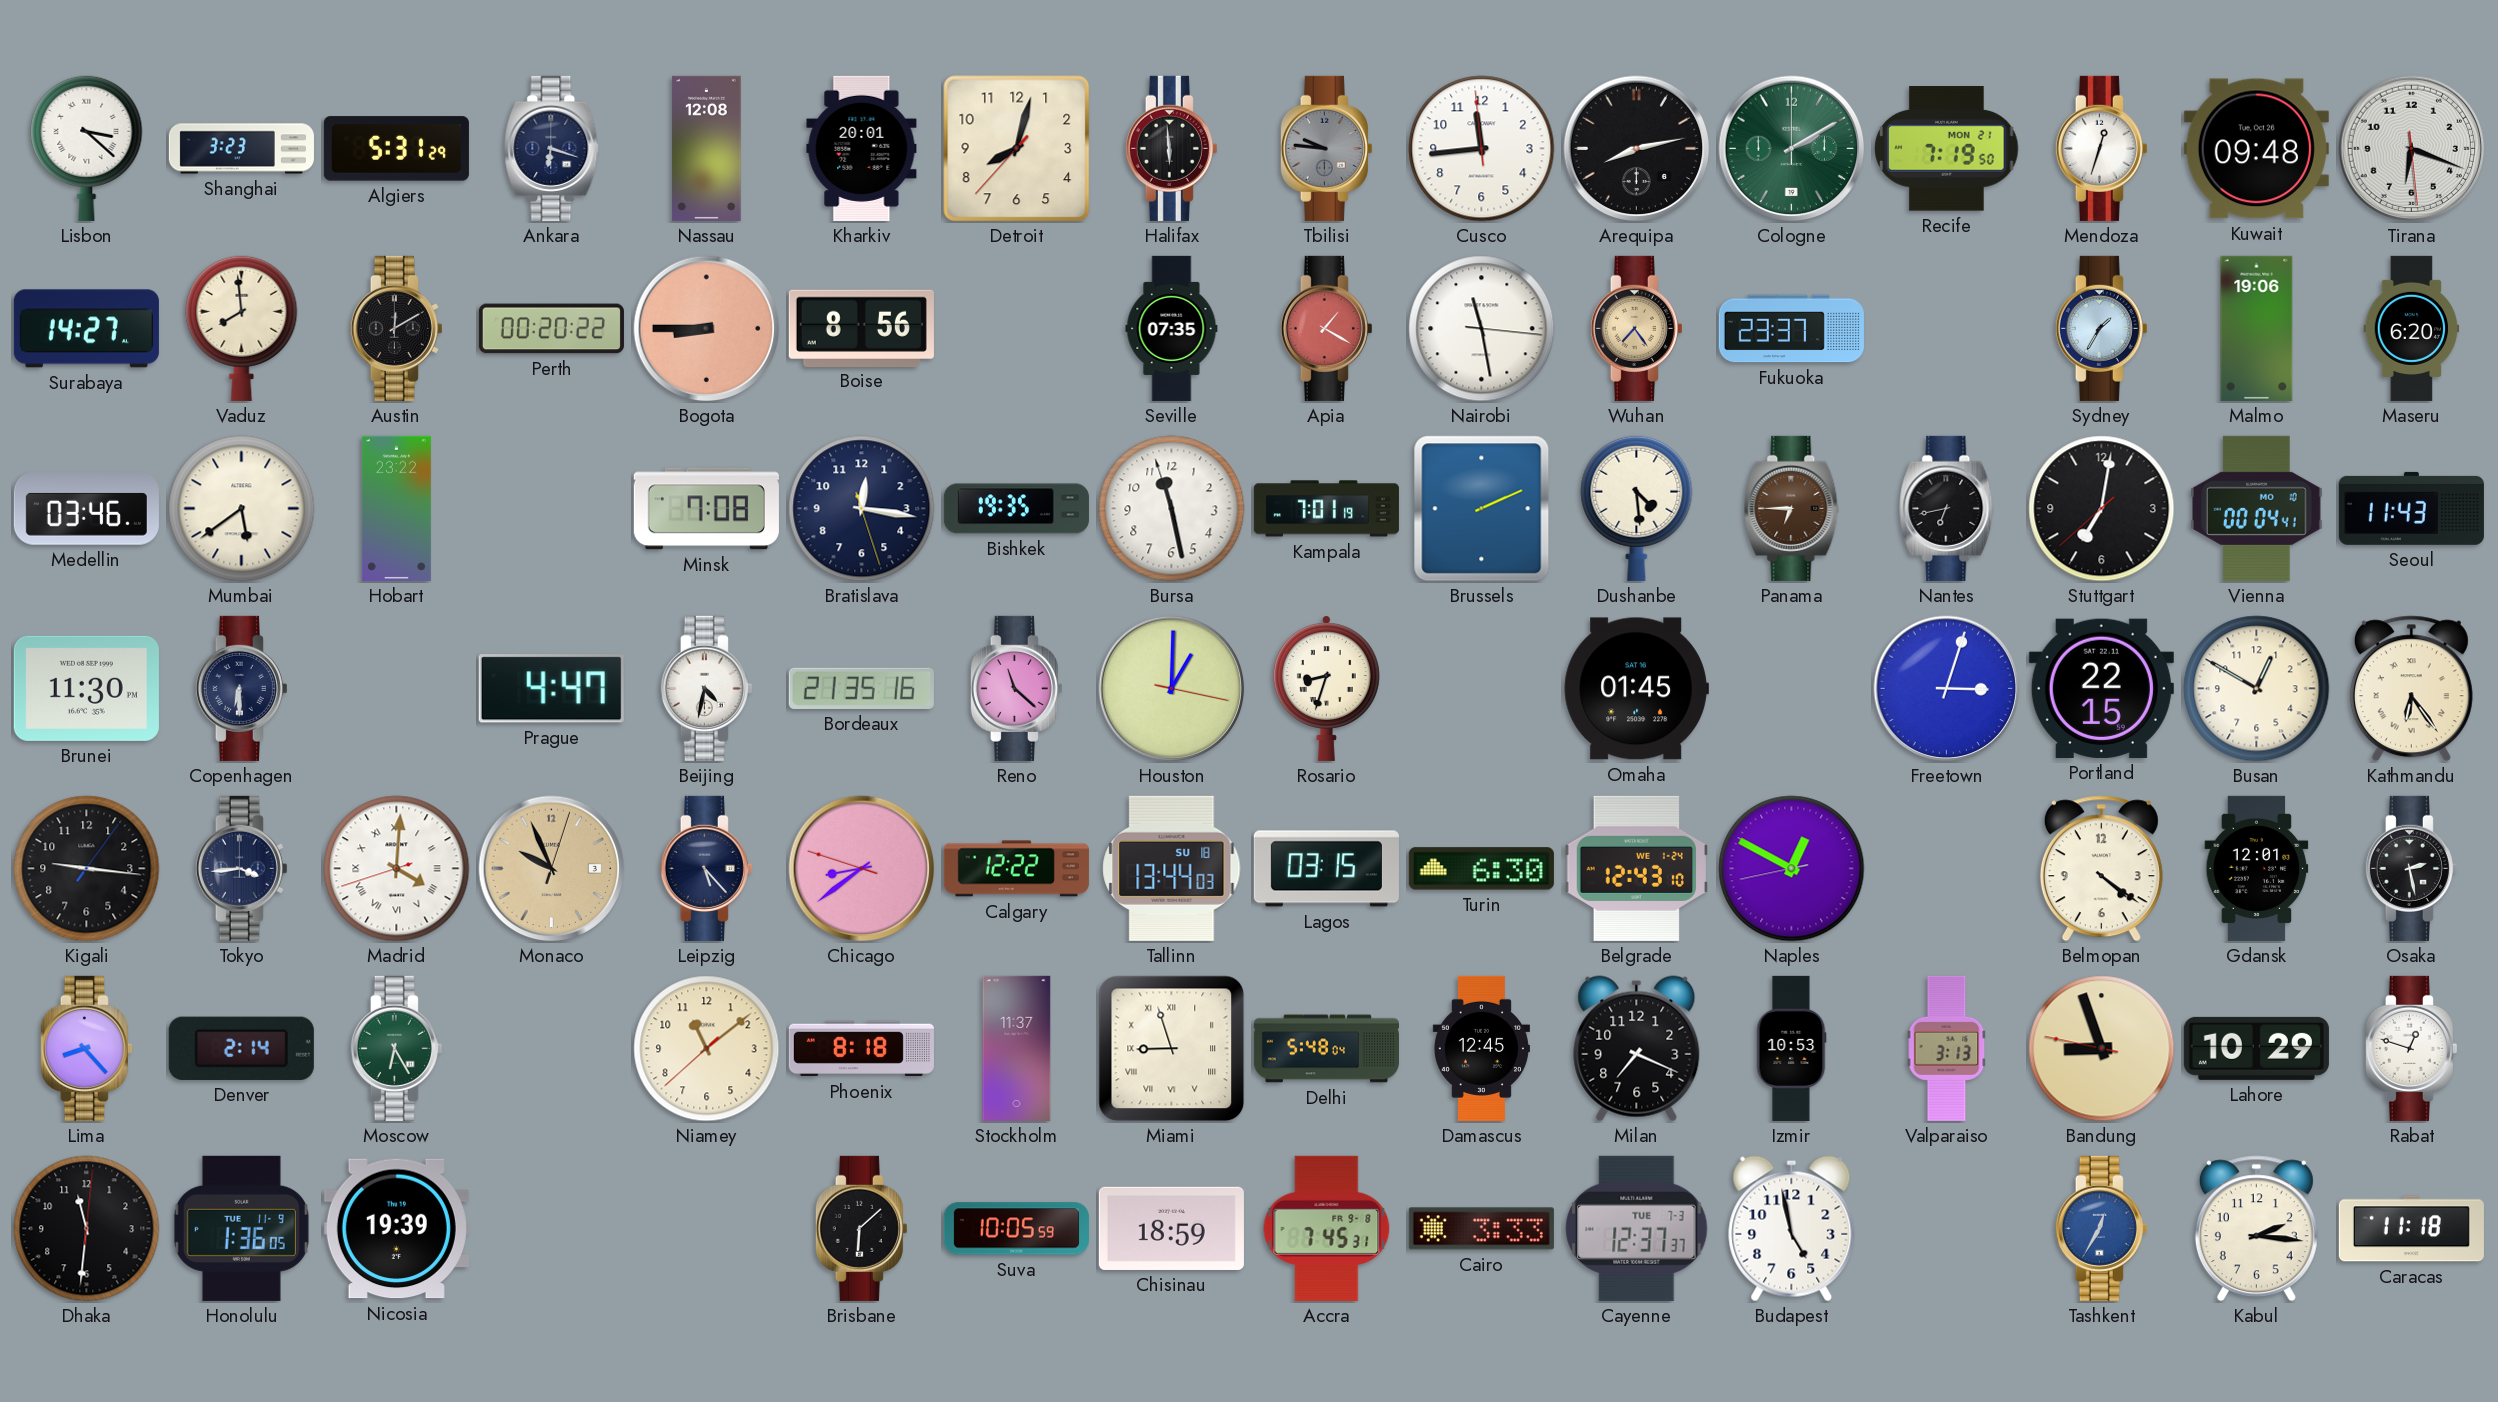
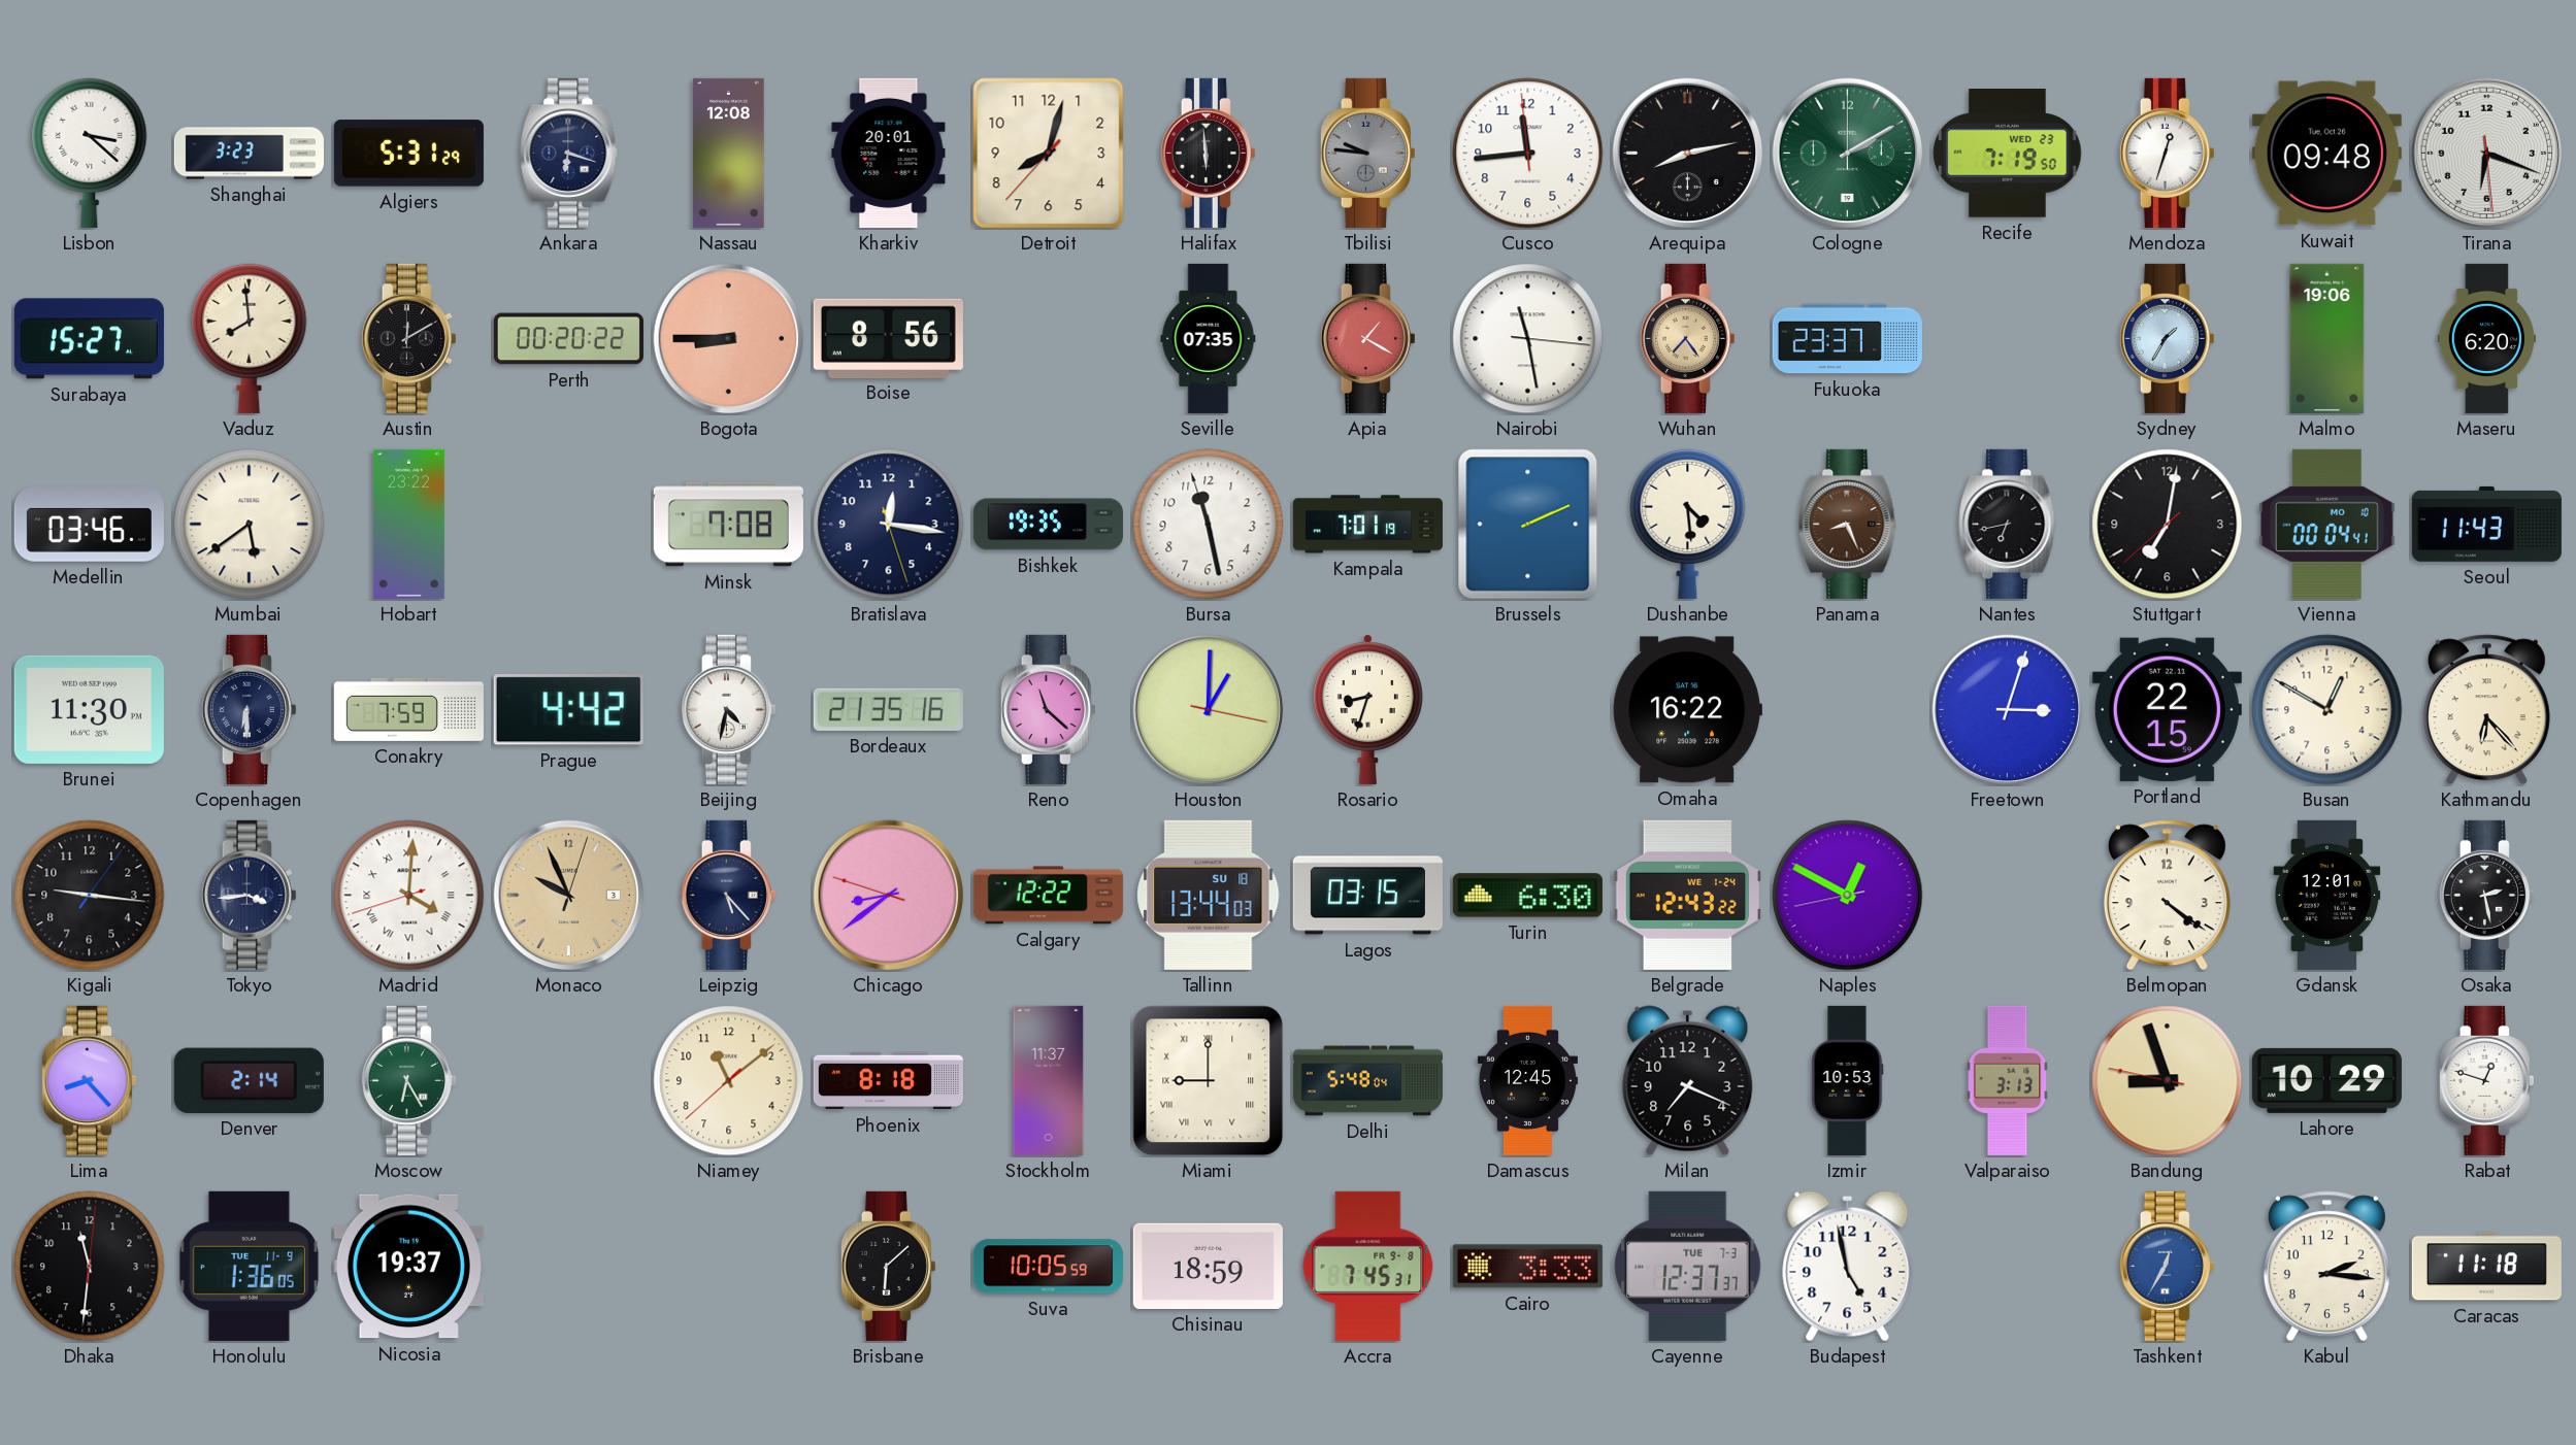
Recife date: MON 21 -> WED 23 (2008, 154)
Surabaya: 14:27 -> 15:27 (89, 339)
Panama: 6:45 -> 8:26 (1848, 524)
Conakry: none -> 7:59 (408, 709)
Prague: 4:47 -> 4:42 (568, 710)
Omaha: 01:45 -> 16:22 (1687, 710)
Kathmandu: 6:24 -> 6:23 (2486, 710)
Belgrade: 12:43:10 -> 12:43:22 (1687, 895)
Miami: 8:57 -> 9:00 (1209, 1081)
Nicosia: 19:39 -> 19:37 (408, 1267)
